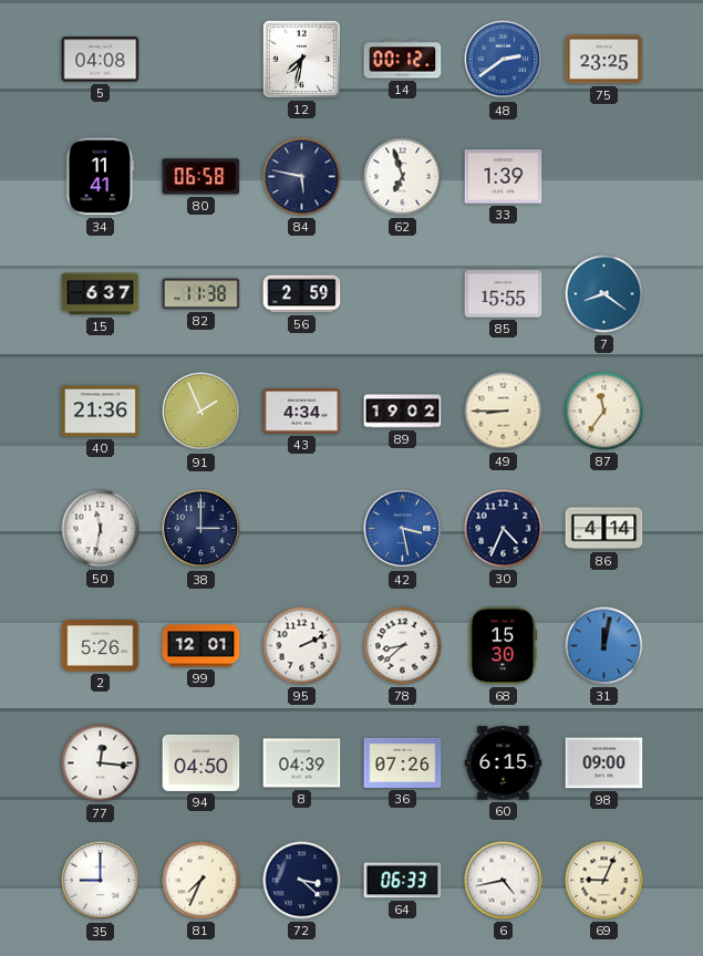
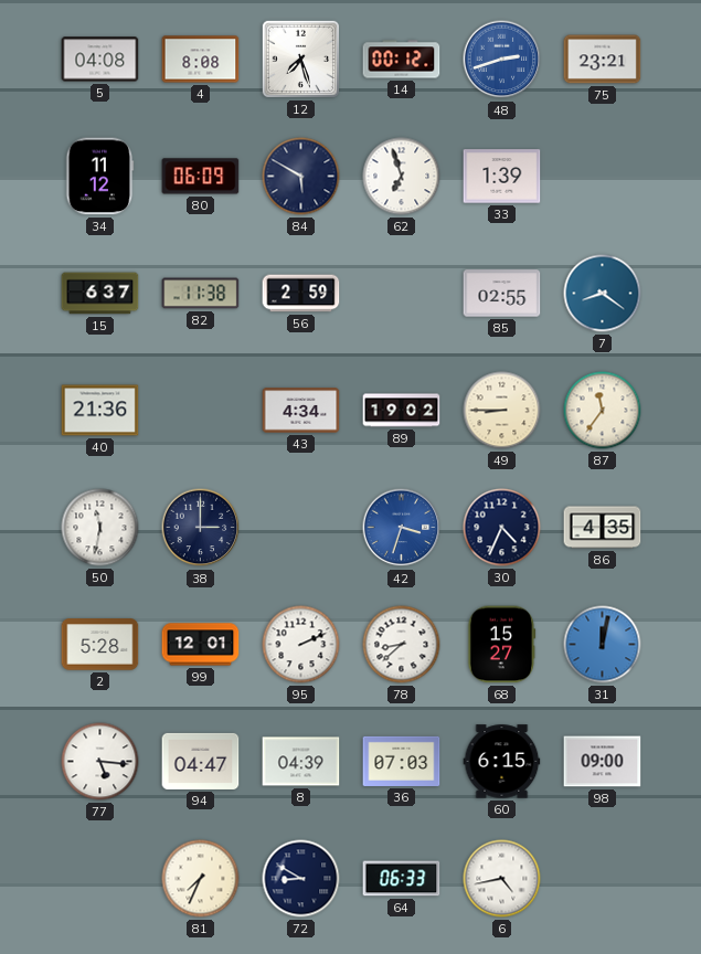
4: none -> 8:08 (201, 60)
12: 7:32 -> 7:27 (300, 59)
48: 2:39 -> 2:42 (502, 60)
75: 23:25 -> 23:21 (603, 60)
34: 11:41 -> 11:12 (99, 177)
80: 06:58 -> 06:09 (201, 177)
84: 5:47 -> 5:50 (301, 177)
85: 15:55 -> 02:55 (502, 294)
91: 1:56 -> none (201, 412)
42: 3:28 -> 3:33 (402, 528)
86: 4:14 -> 4:35 (603, 528)
2: 5:26 -> 5:28 (100, 645)
68: 15:30 -> 15:27 (502, 645)
77: 12:16 -> 5:16 (100, 762)
94: 04:50 -> 04:47 (201, 761)
36: 07:26 -> 07:03 (402, 761)
35: 9:00 -> none (101, 881)
72: 3:22 -> 8:50 (301, 879)
69: 9:04 -> none (604, 881)
